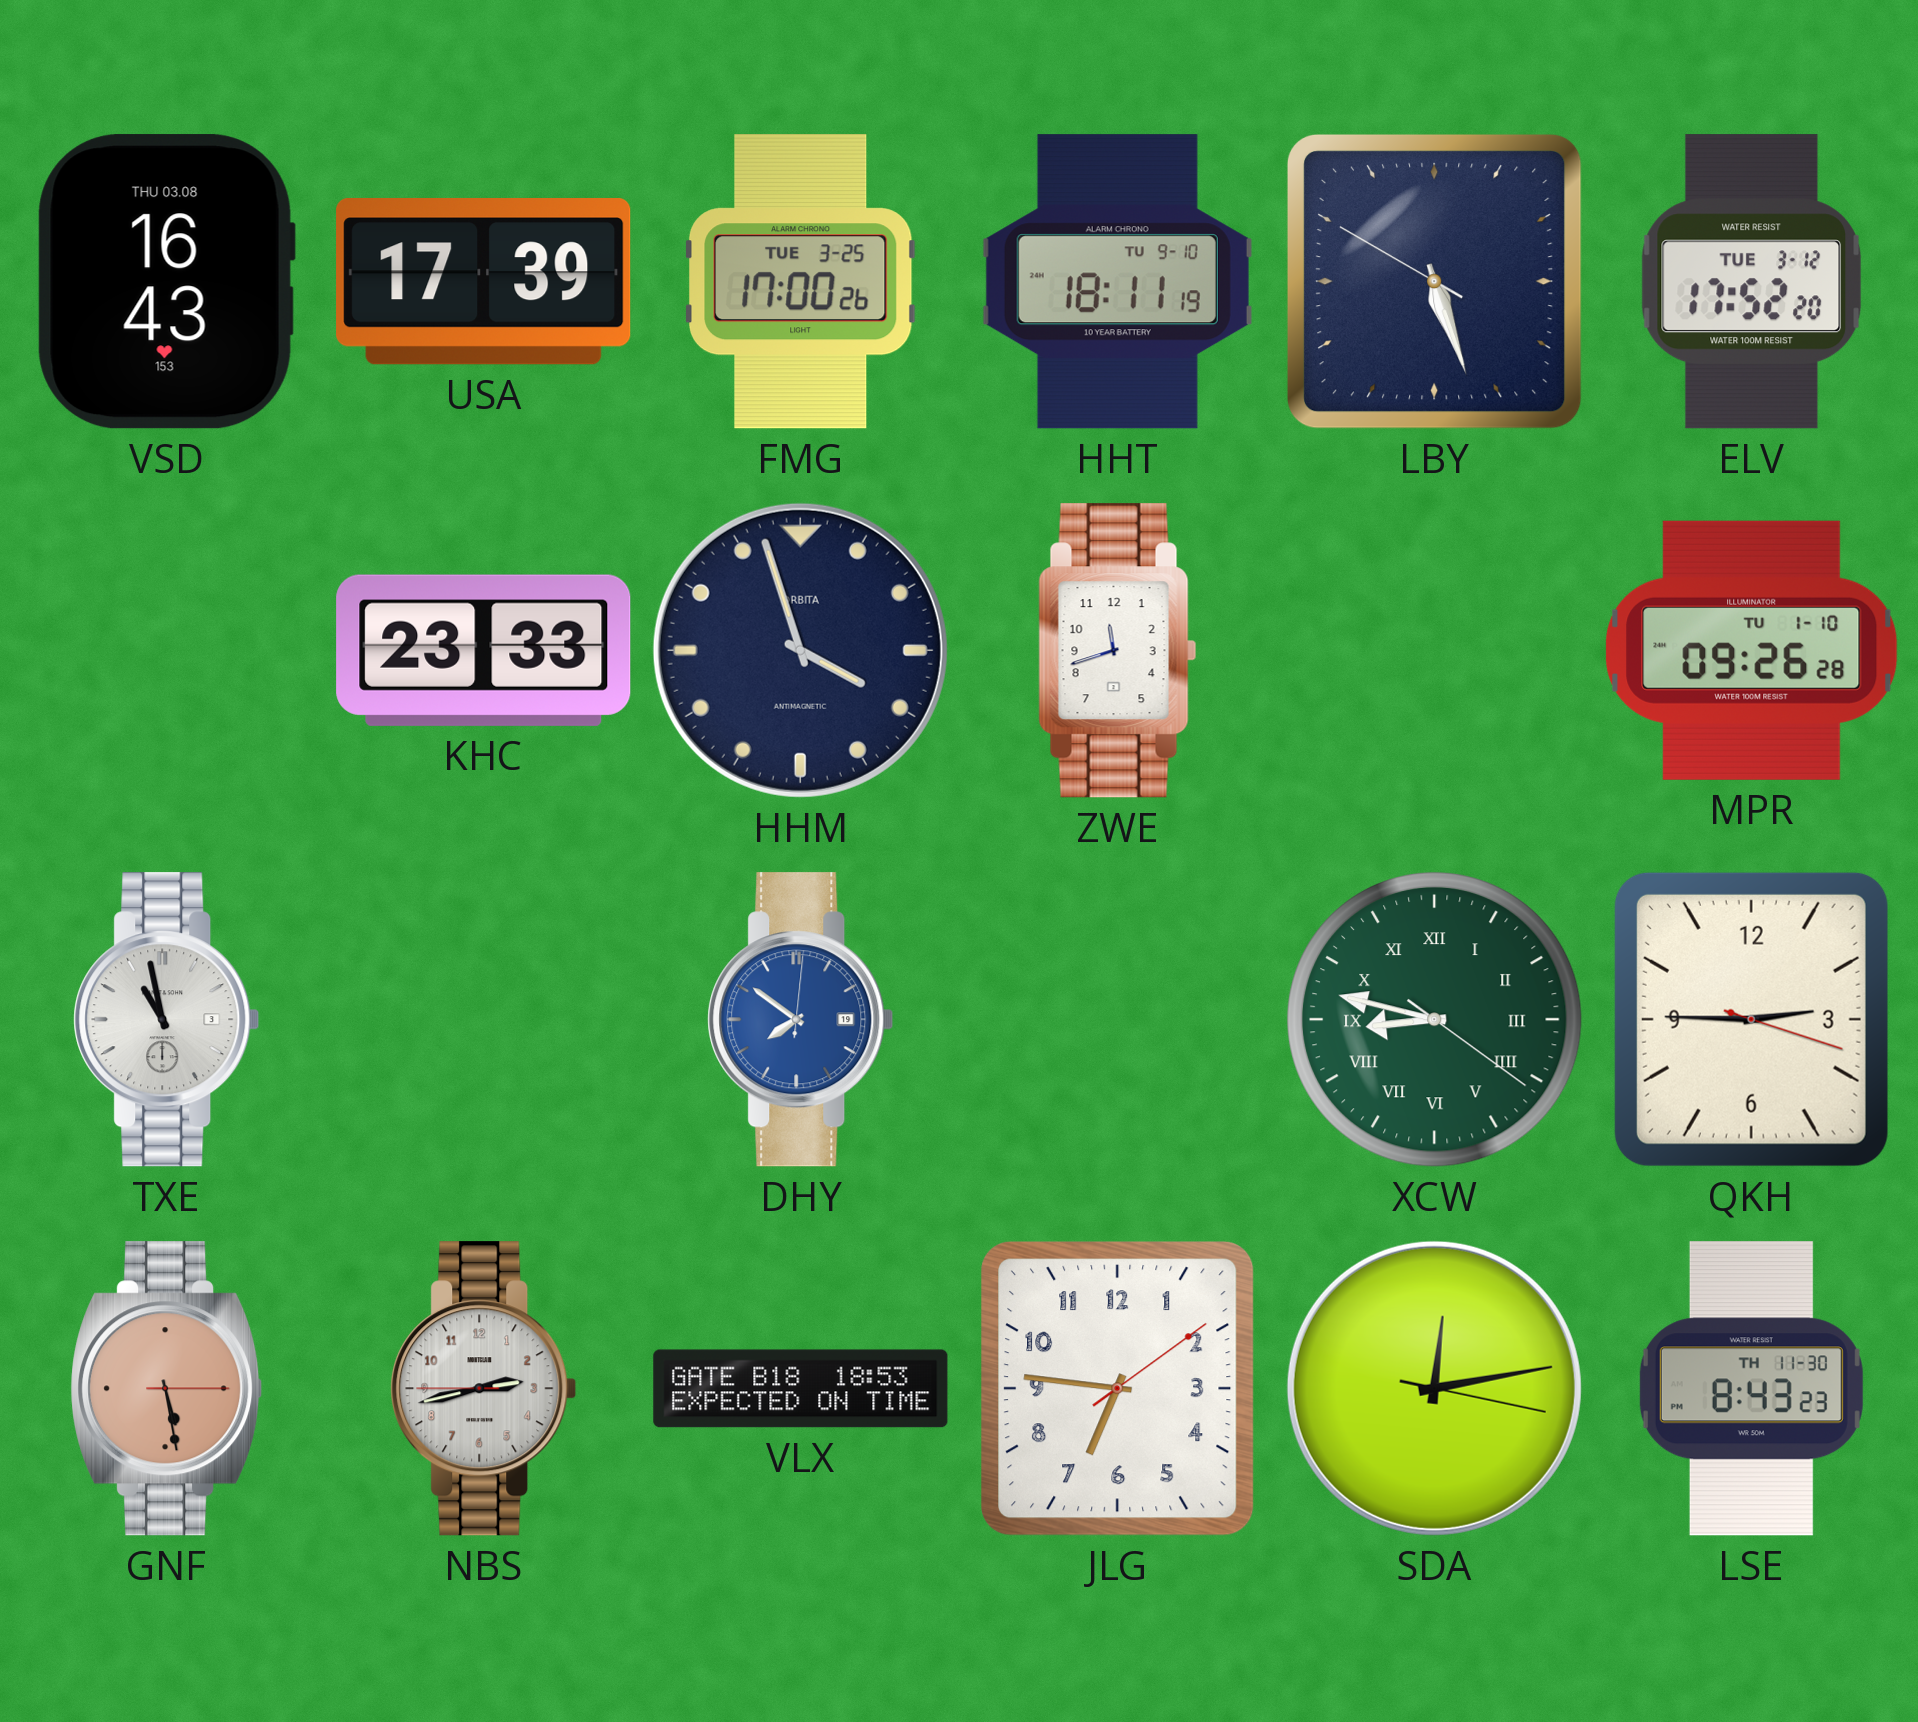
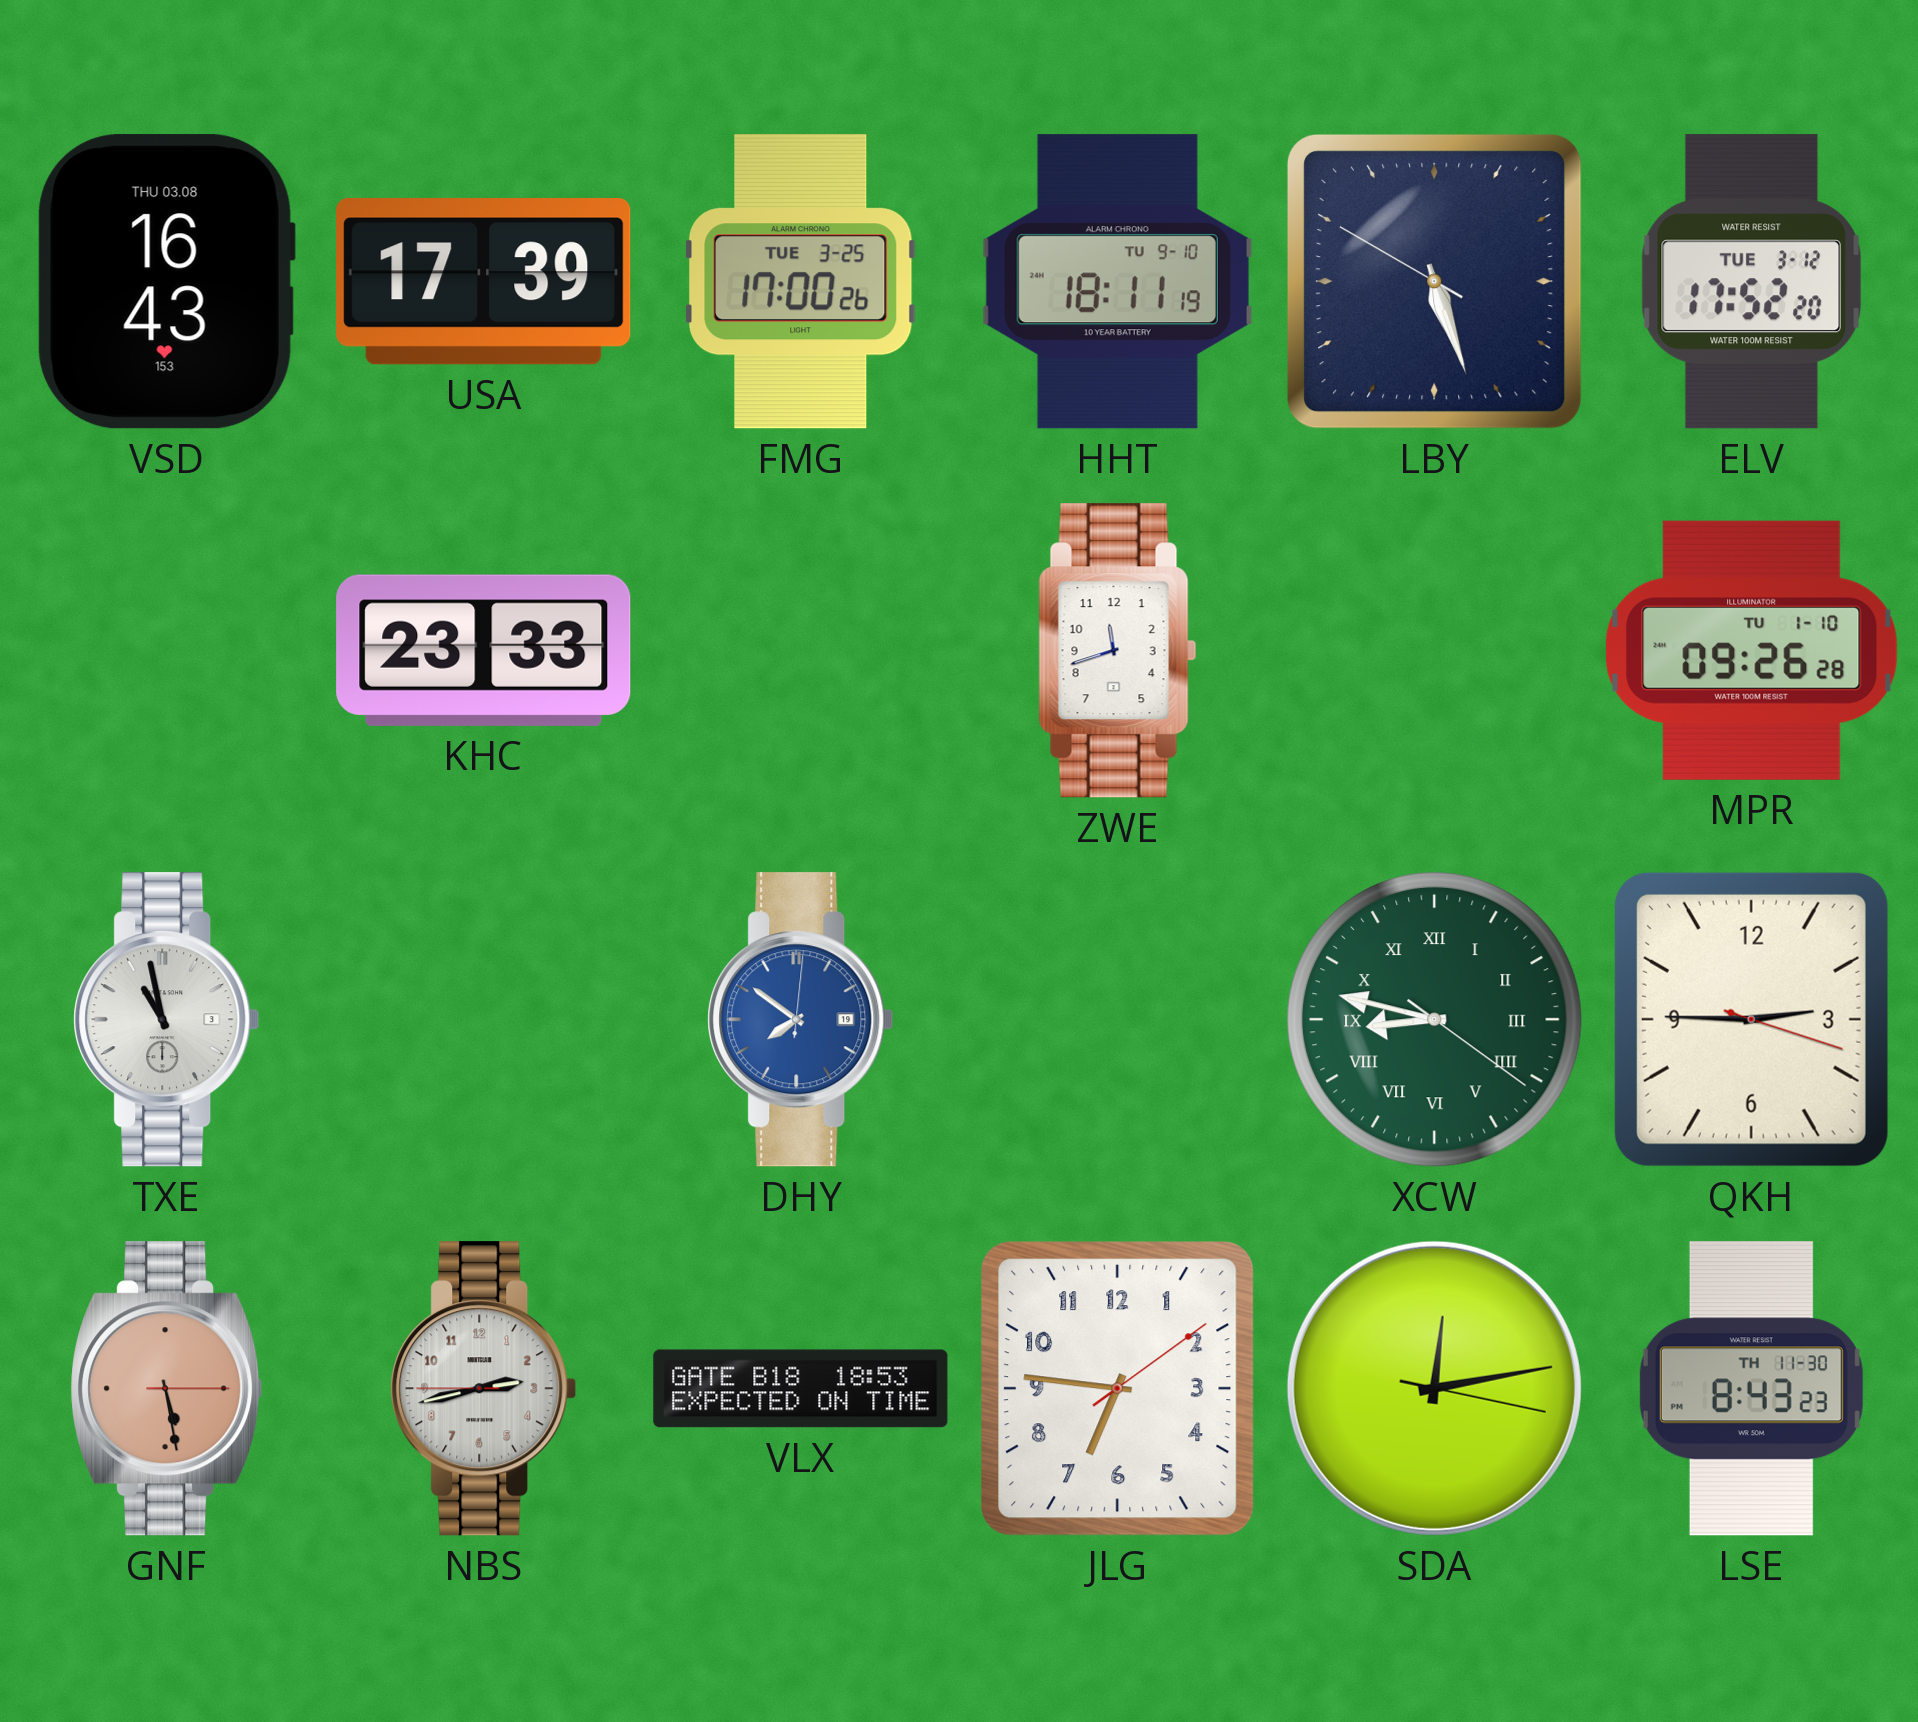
HHM: 3:57 -> none (800, 650)
